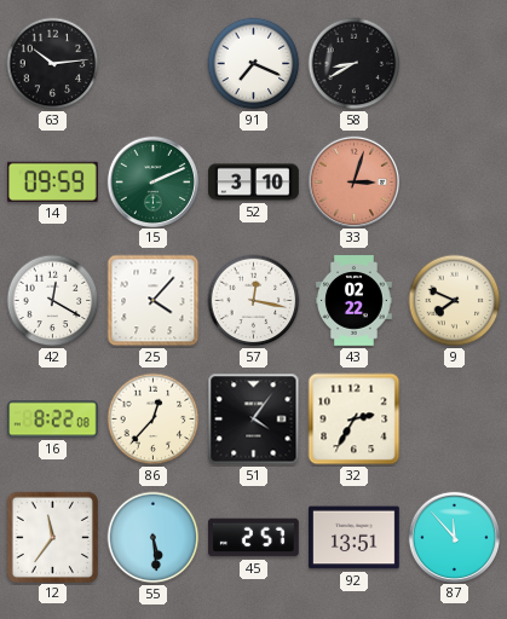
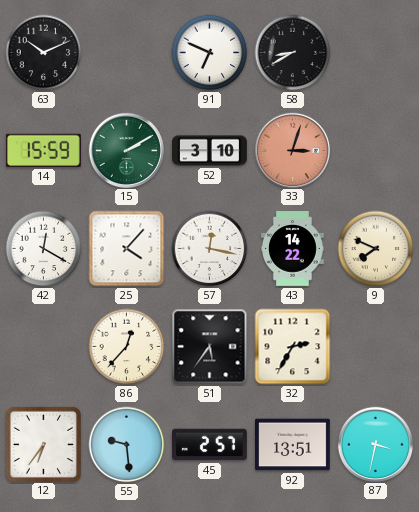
63: 10:14 -> 10:11 (44, 53)
91: 7:19 -> 6:49 (210, 53)
14: 09:59 -> 15:59 (43, 150)
15: 2:11 -> 2:10 (126, 150)
43: 02:22 -> 14:22 (293, 249)
16: 8:22 -> none (53, 420)
51: 4:06 -> 5:36 (210, 347)
12: 11:36 -> 6:36 (43, 444)
55: 5:29 -> 9:29 (127, 445)
87: 11:53 -> 3:32 (375, 444)
